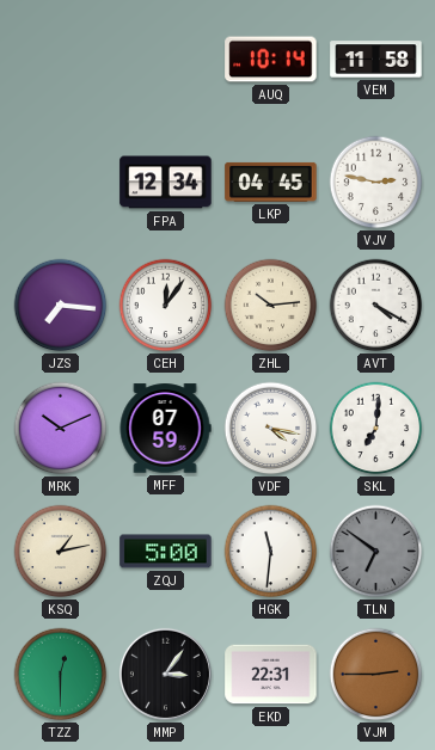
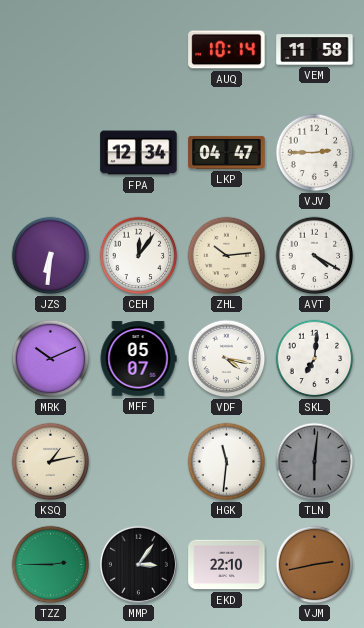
LKP: 04:45 -> 04:47 (227, 152)
VJV: 2:47 -> 2:45 (315, 153)
JZS: 7:16 -> 6:31 (51, 256)
MFF: 07:59 -> 05:07 (138, 359)
ZQJ: 5:00 -> none (166, 552)
TLN: 6:51 -> 6:01 (315, 462)
TZZ: 12:30 -> 2:45 (51, 565)
EKD: 22:31 -> 22:10 (227, 565)
VJM: 2:45 -> 2:43 (315, 565)
